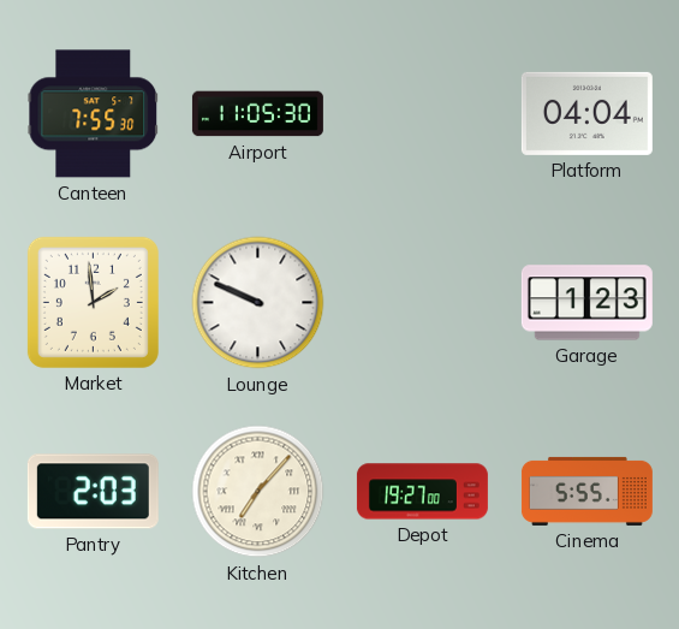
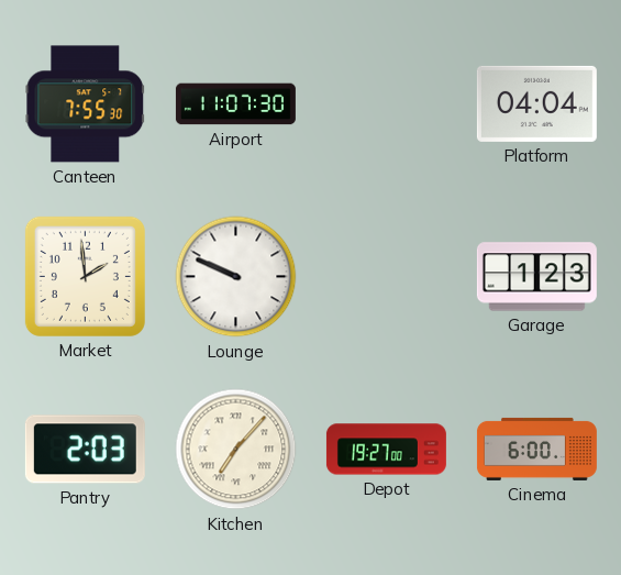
Airport: 11:05 -> 11:07 (235, 104)
Cinema: 5:55 -> 6:00 (536, 449)
